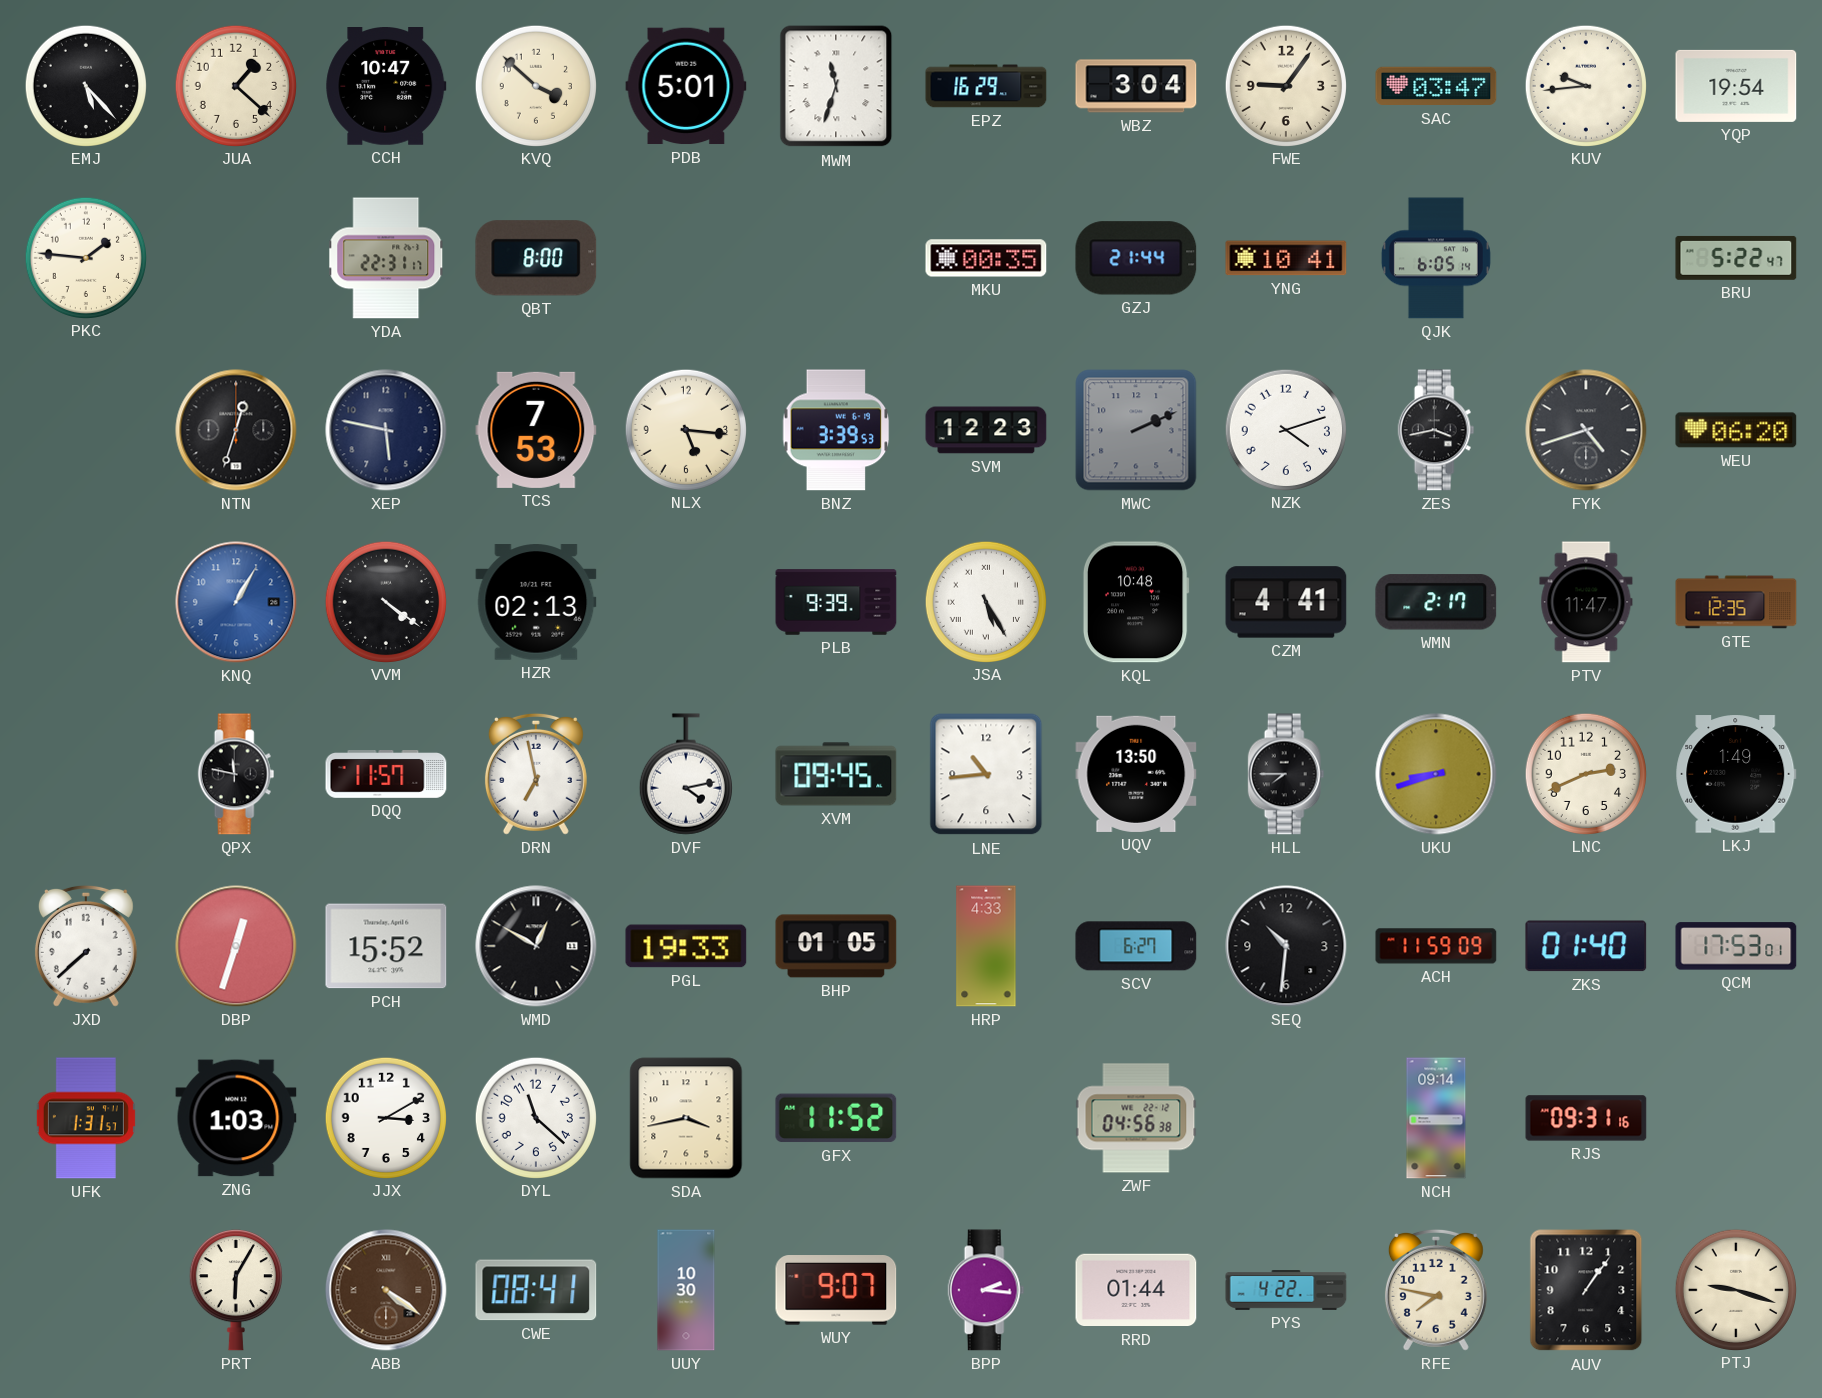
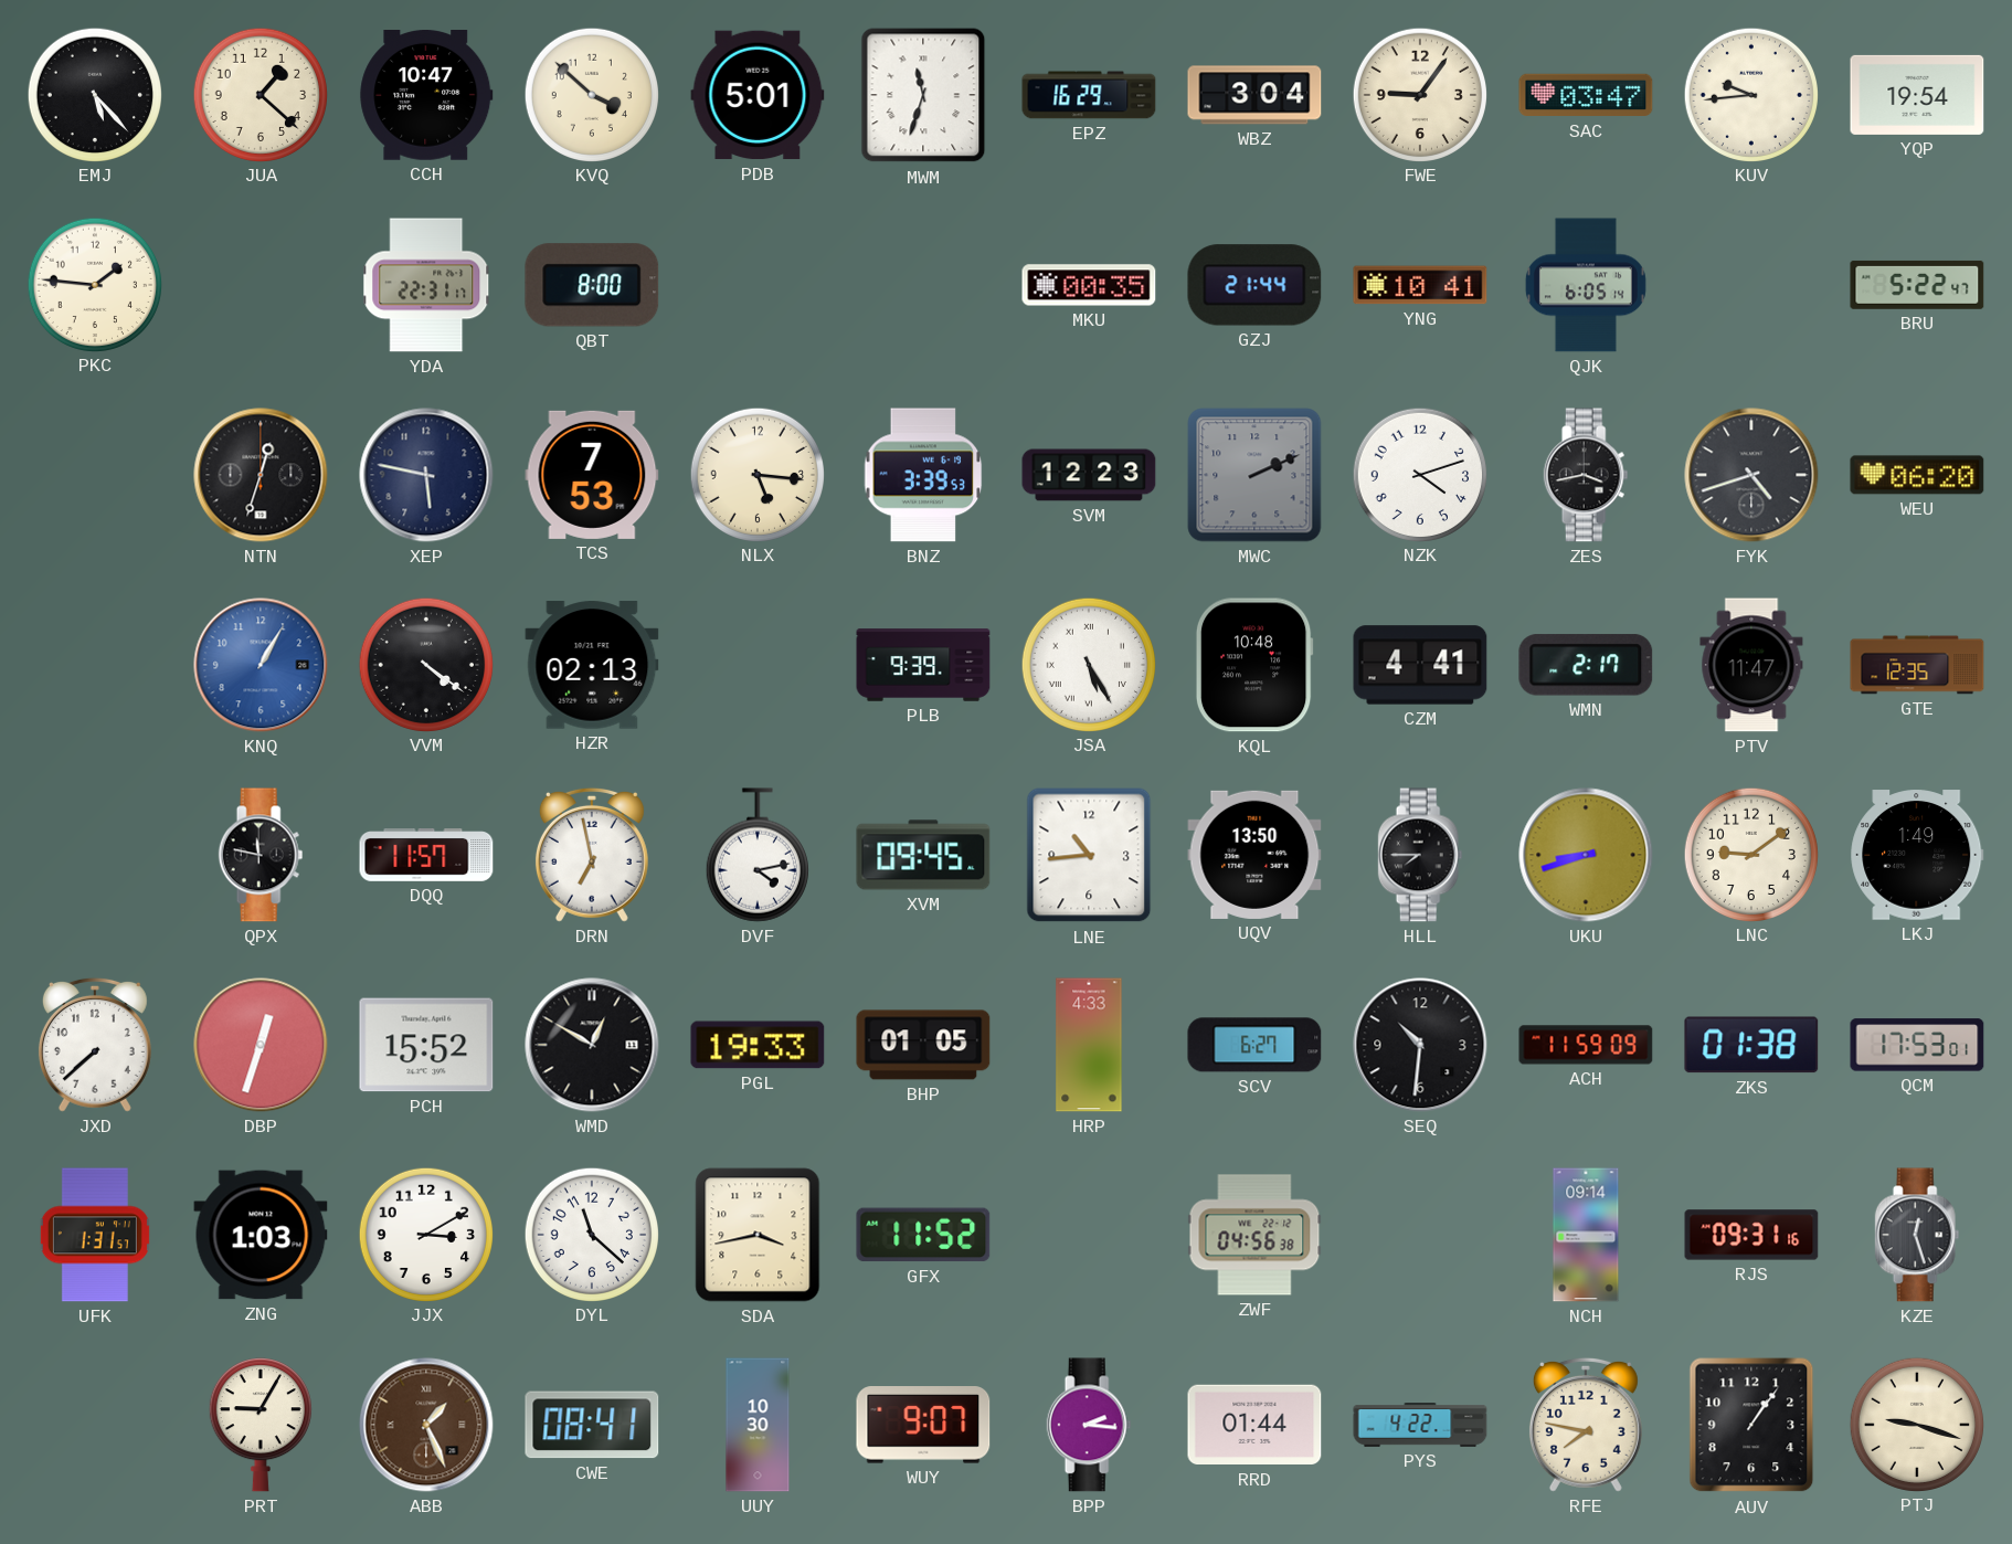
LNC: 2:41 -> 9:09 (1750, 854)
ZKS: 01:40 -> 01:38 (1751, 1045)
KZE: none -> 12:27 (1917, 1235)
PRT: 6:05 -> 9:05 (261, 1426)
ABB: 4:21 -> 1:26 (426, 1425)
